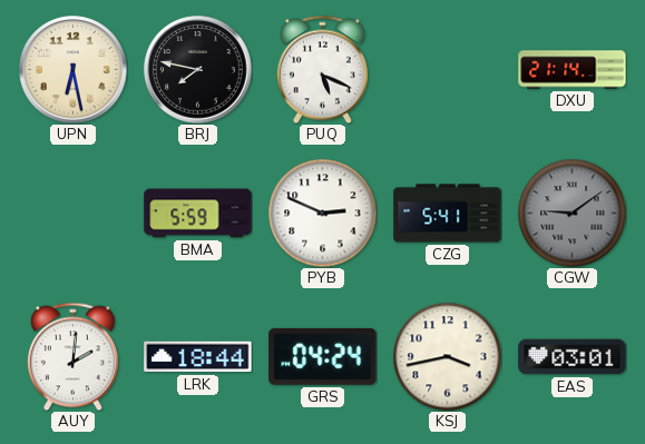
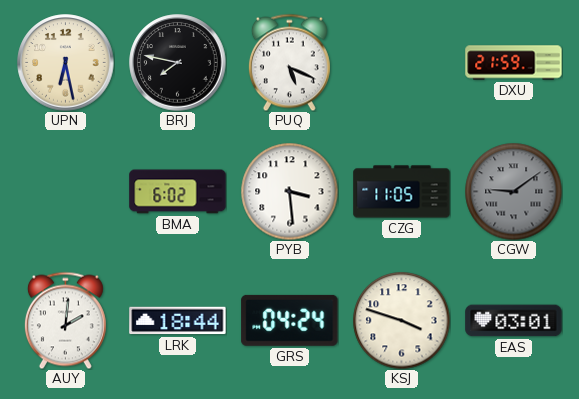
DXU: 21:14 -> 21:59 (514, 63)
BMA: 5:59 -> 6:02 (178, 192)
PYB: 2:49 -> 3:29 (289, 191)
CZG: 5:41 -> 11:05 (402, 192)
KSJ: 3:43 -> 3:48 (401, 320)
